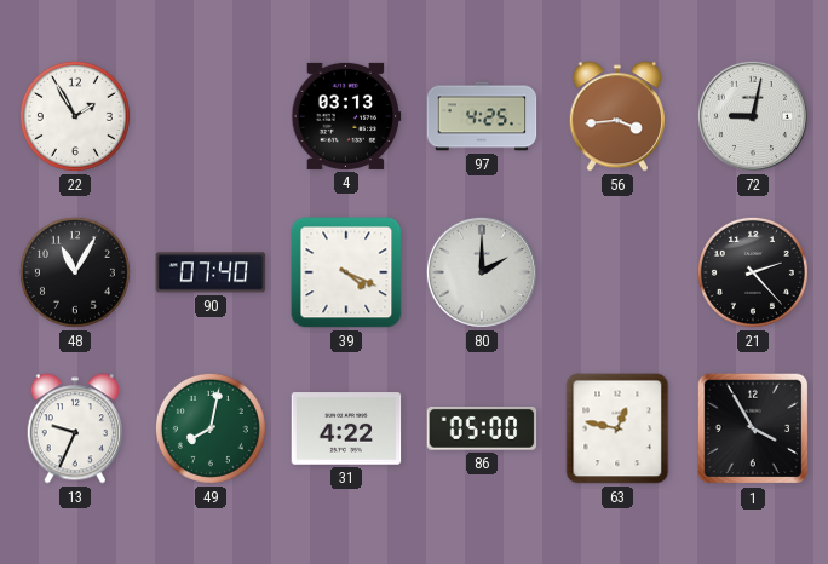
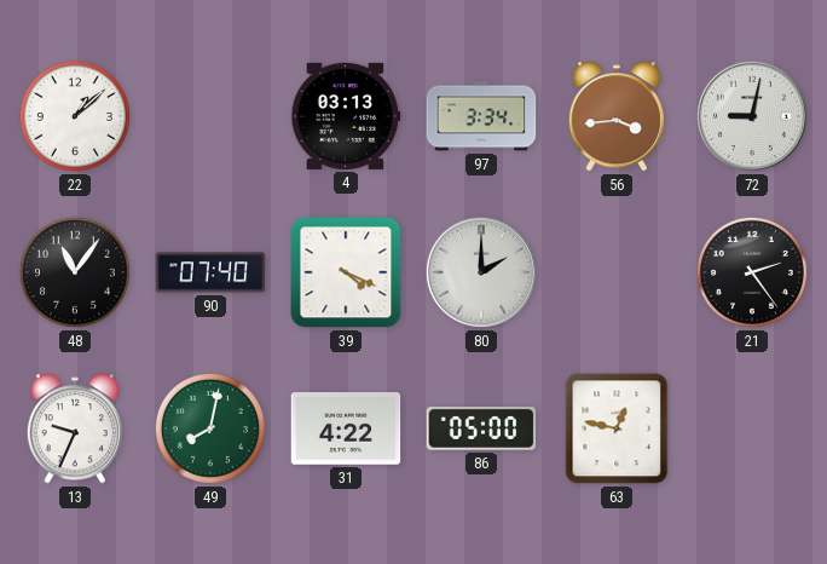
22: 1:55 -> 1:08 (75, 116)
97: 4:25 -> 3:34 (481, 116)
48: 11:05 -> 11:06 (75, 272)
21: 2:23 -> 2:24 (752, 272)
1: 3:55 -> none (753, 428)
